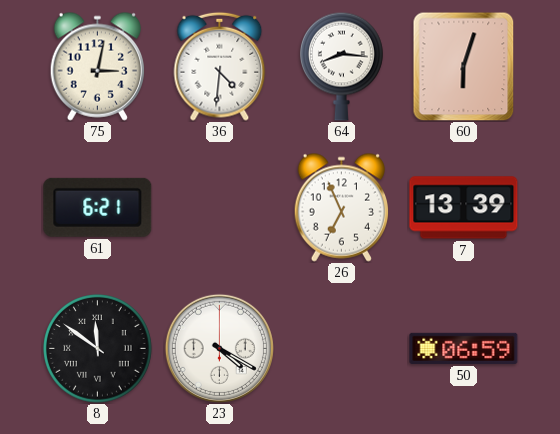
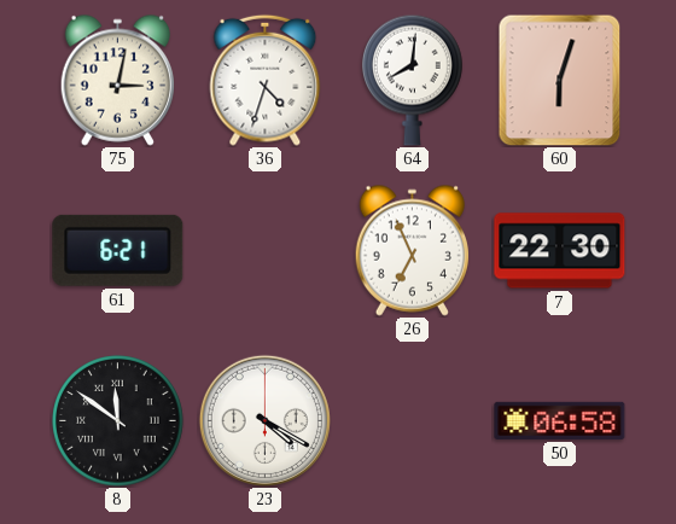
36: 4:31 -> 4:33 (266, 80)
64: 8:16 -> 8:01 (413, 80)
7: 13:39 -> 22:30 (560, 251)
50: 06:59 -> 06:58 (560, 420)
